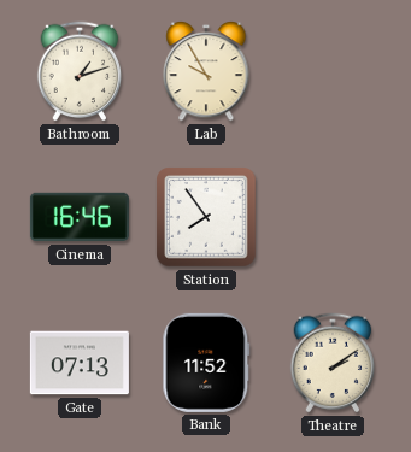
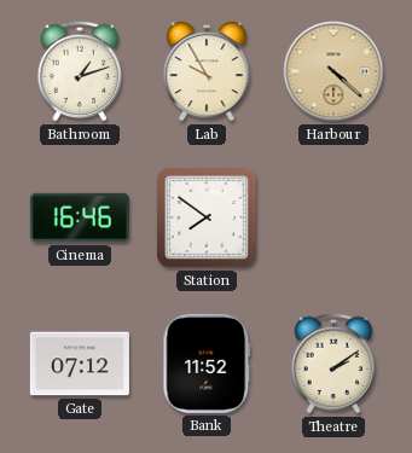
Harbour: none -> 4:22 (333, 71)
Station: 7:54 -> 7:51 (207, 217)
Gate: 07:13 -> 07:12 (80, 364)
